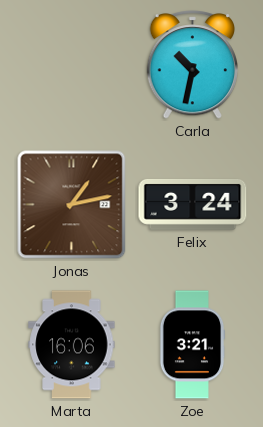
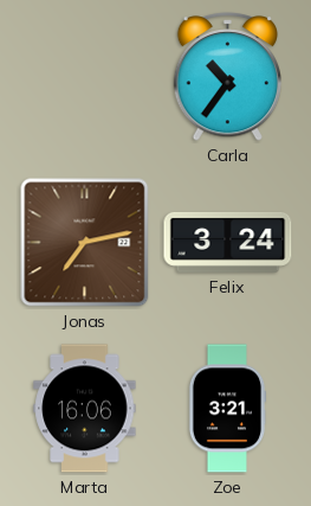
Carla: 10:32 -> 10:36 (227, 77)
Jonas: 1:13 -> 7:13 (85, 243)
